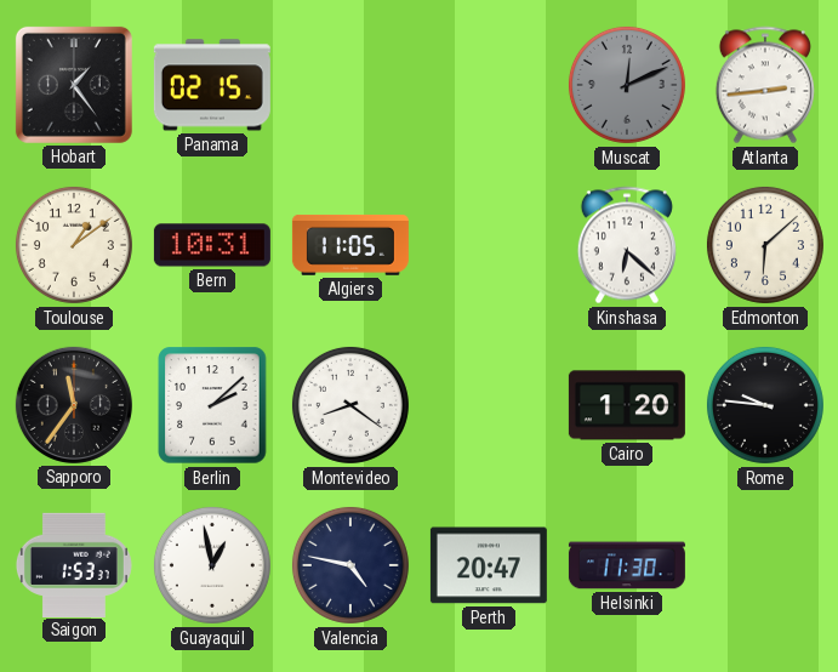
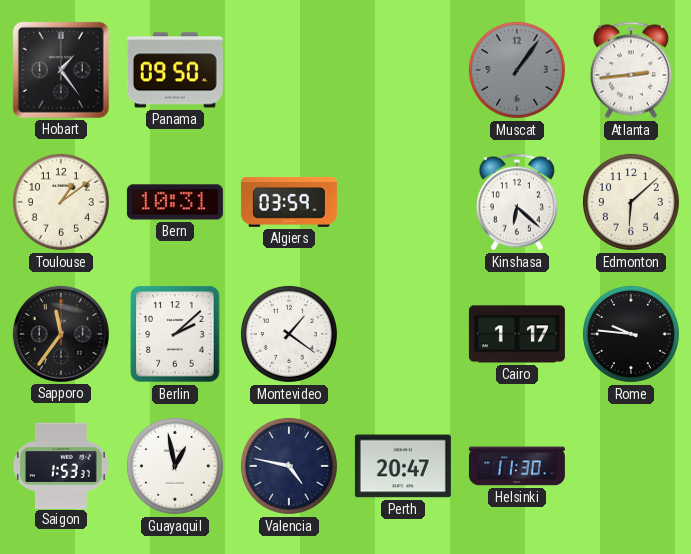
Panama: 02:15 -> 09:50 (175, 70)
Muscat: 12:11 -> 1:06 (517, 70)
Algiers: 11:05 -> 03:59 (289, 202)
Montevideo: 8:21 -> 1:21 (289, 334)
Cairo: 1:20 -> 1:17 (517, 334)
